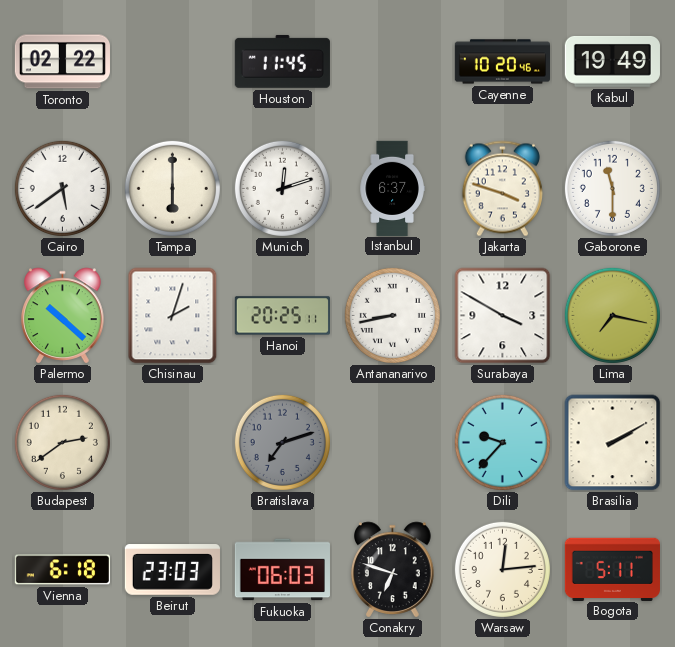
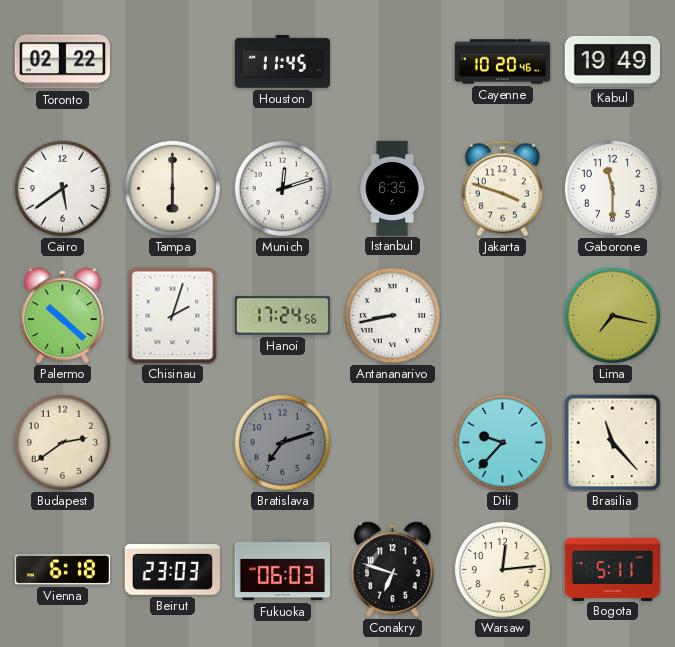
Istanbul: 6:37 -> 6:35 (392, 188)
Hanoi: 20:25 -> 17:24 (282, 316)
Surabaya: 3:50 -> none (503, 316)
Brasilia: 2:10 -> 11:23 (613, 443)
